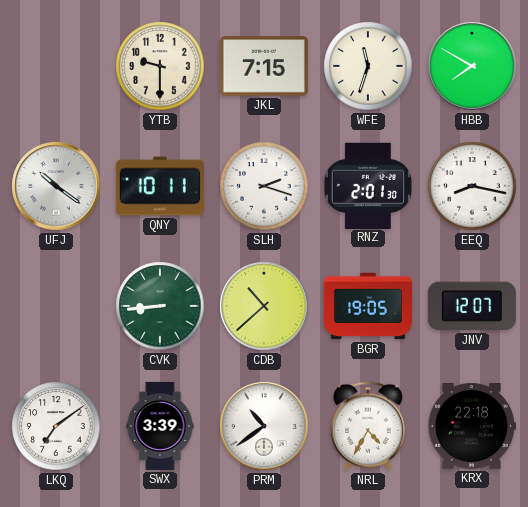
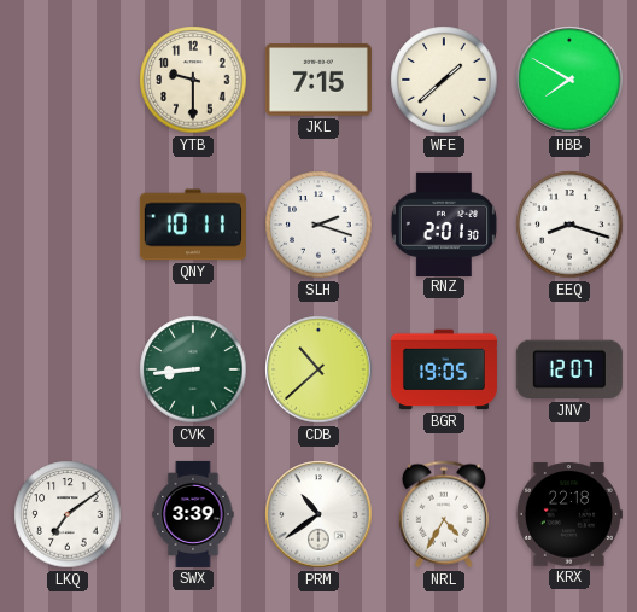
WFE: 11:33 -> 1:38 (444, 80)
UFJ: 10:21 -> none (56, 186)
EEQ: 8:17 -> 8:18 (569, 225)
